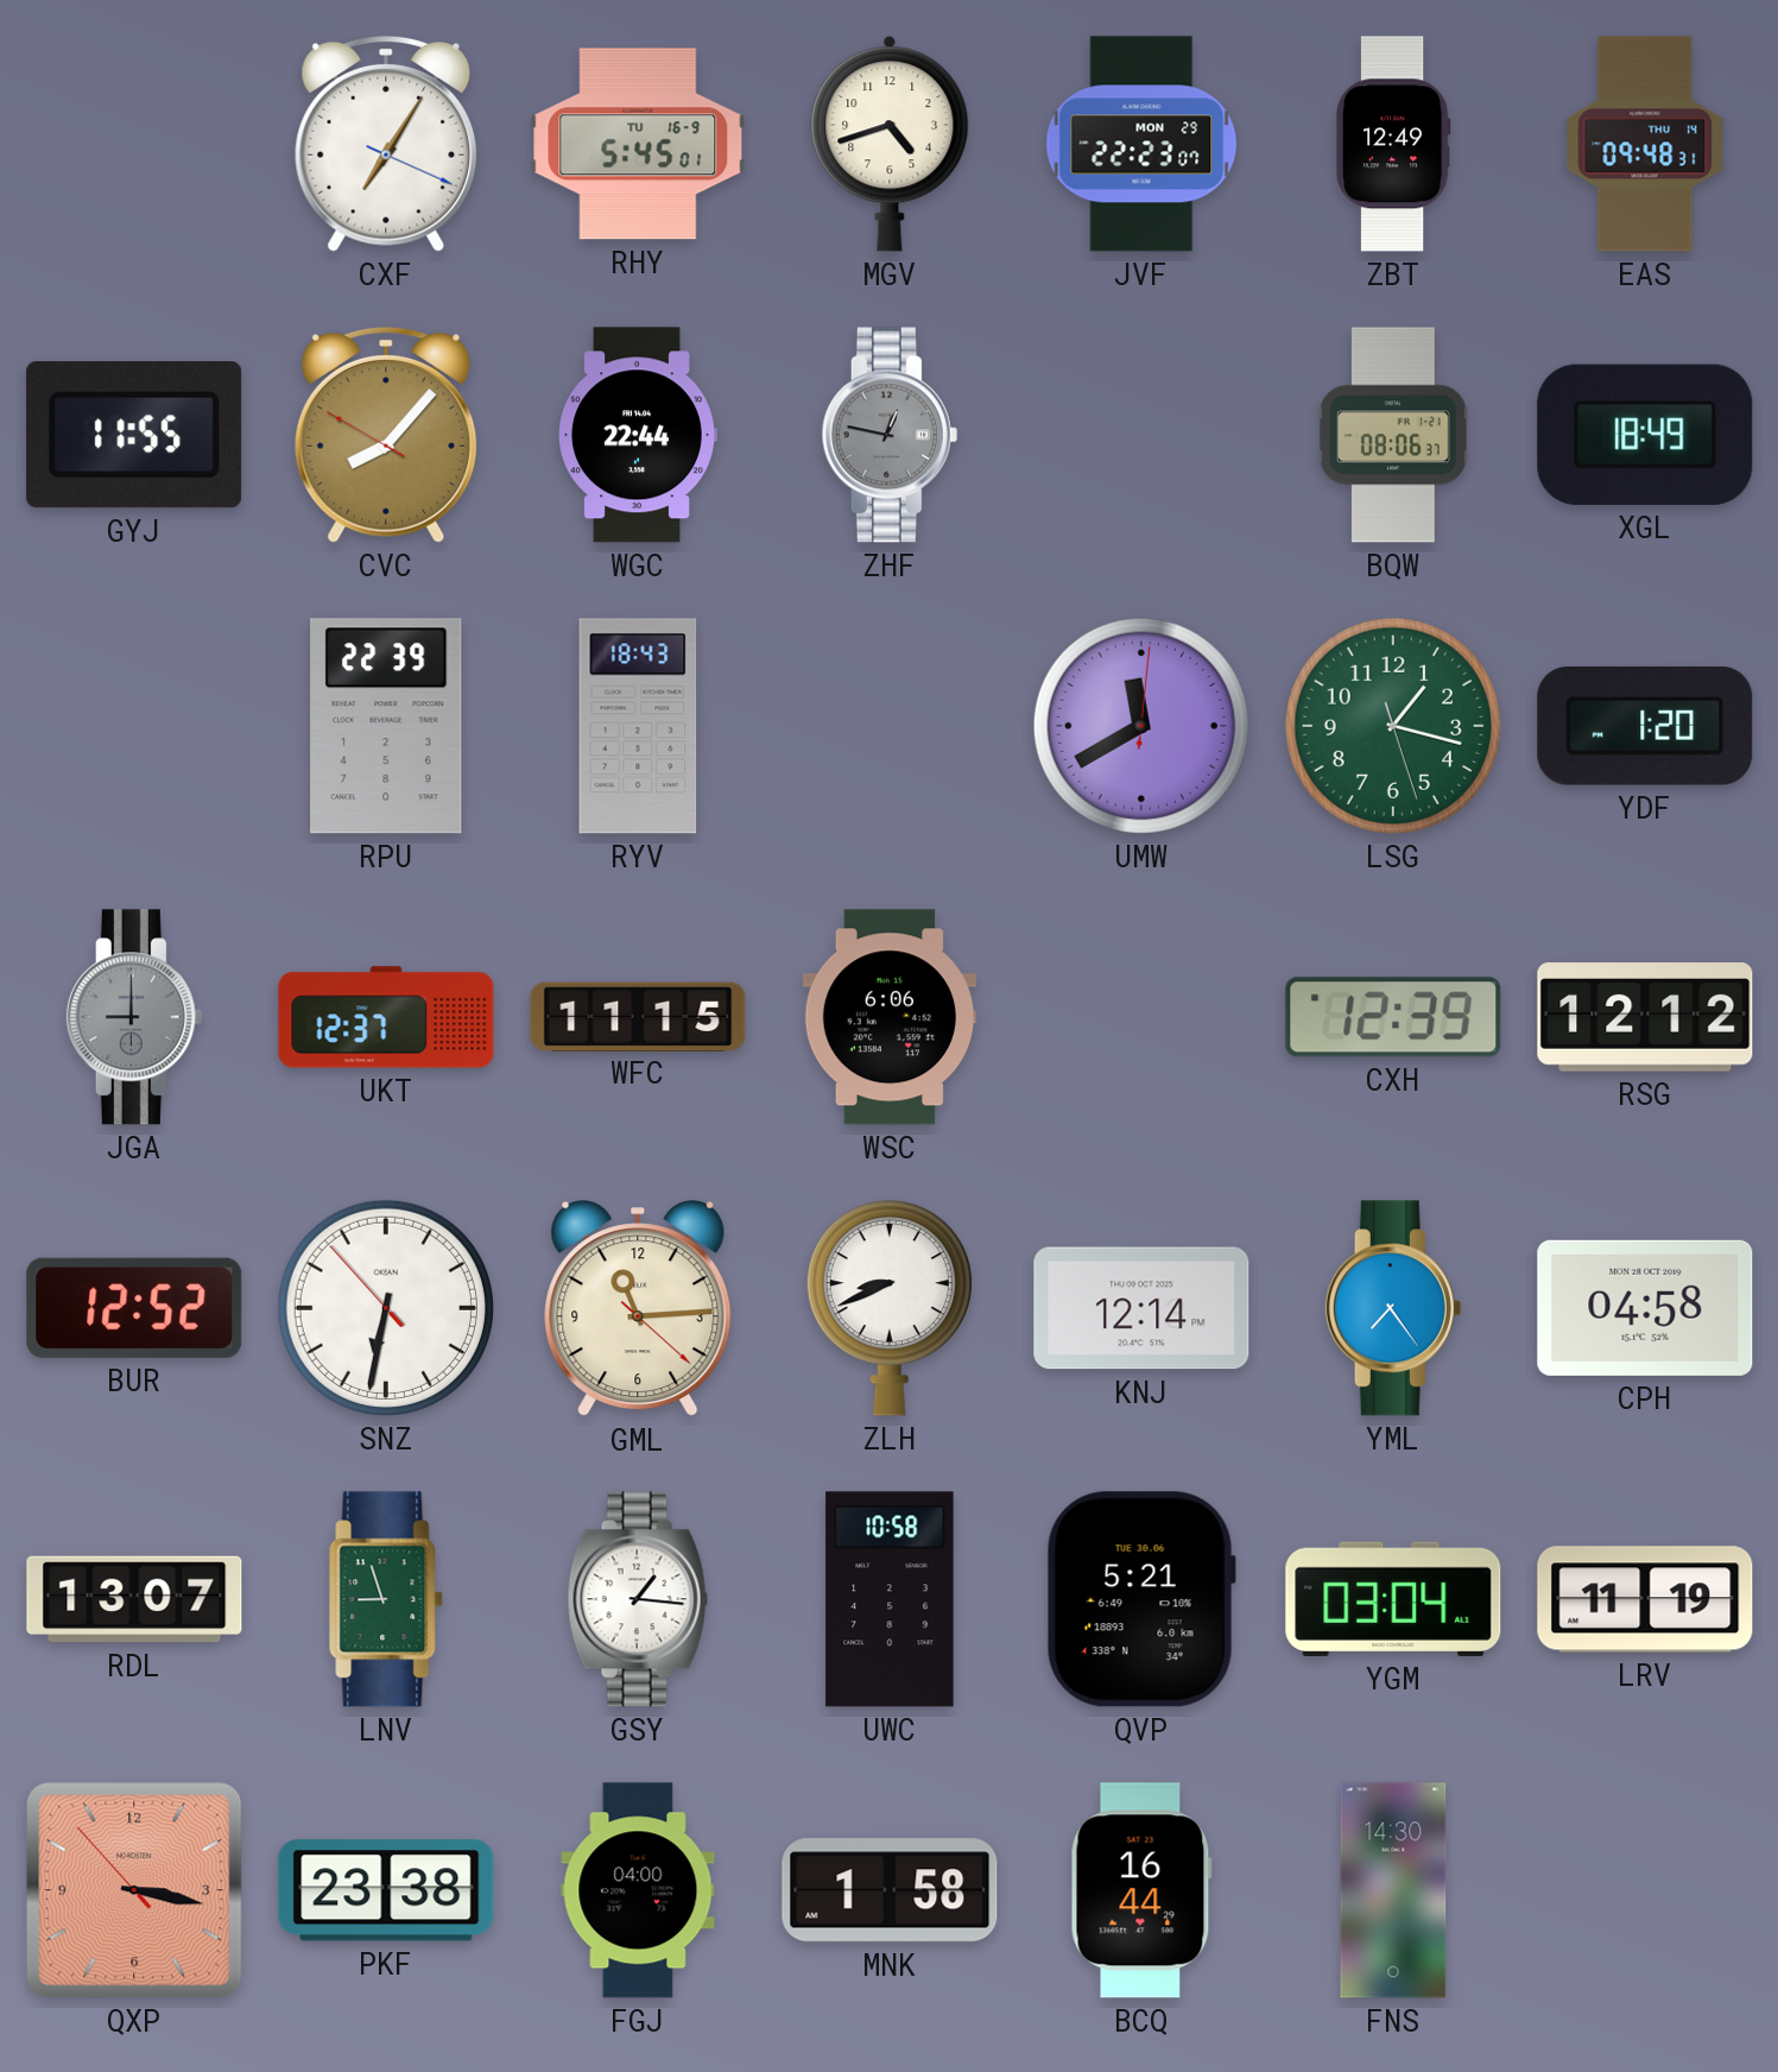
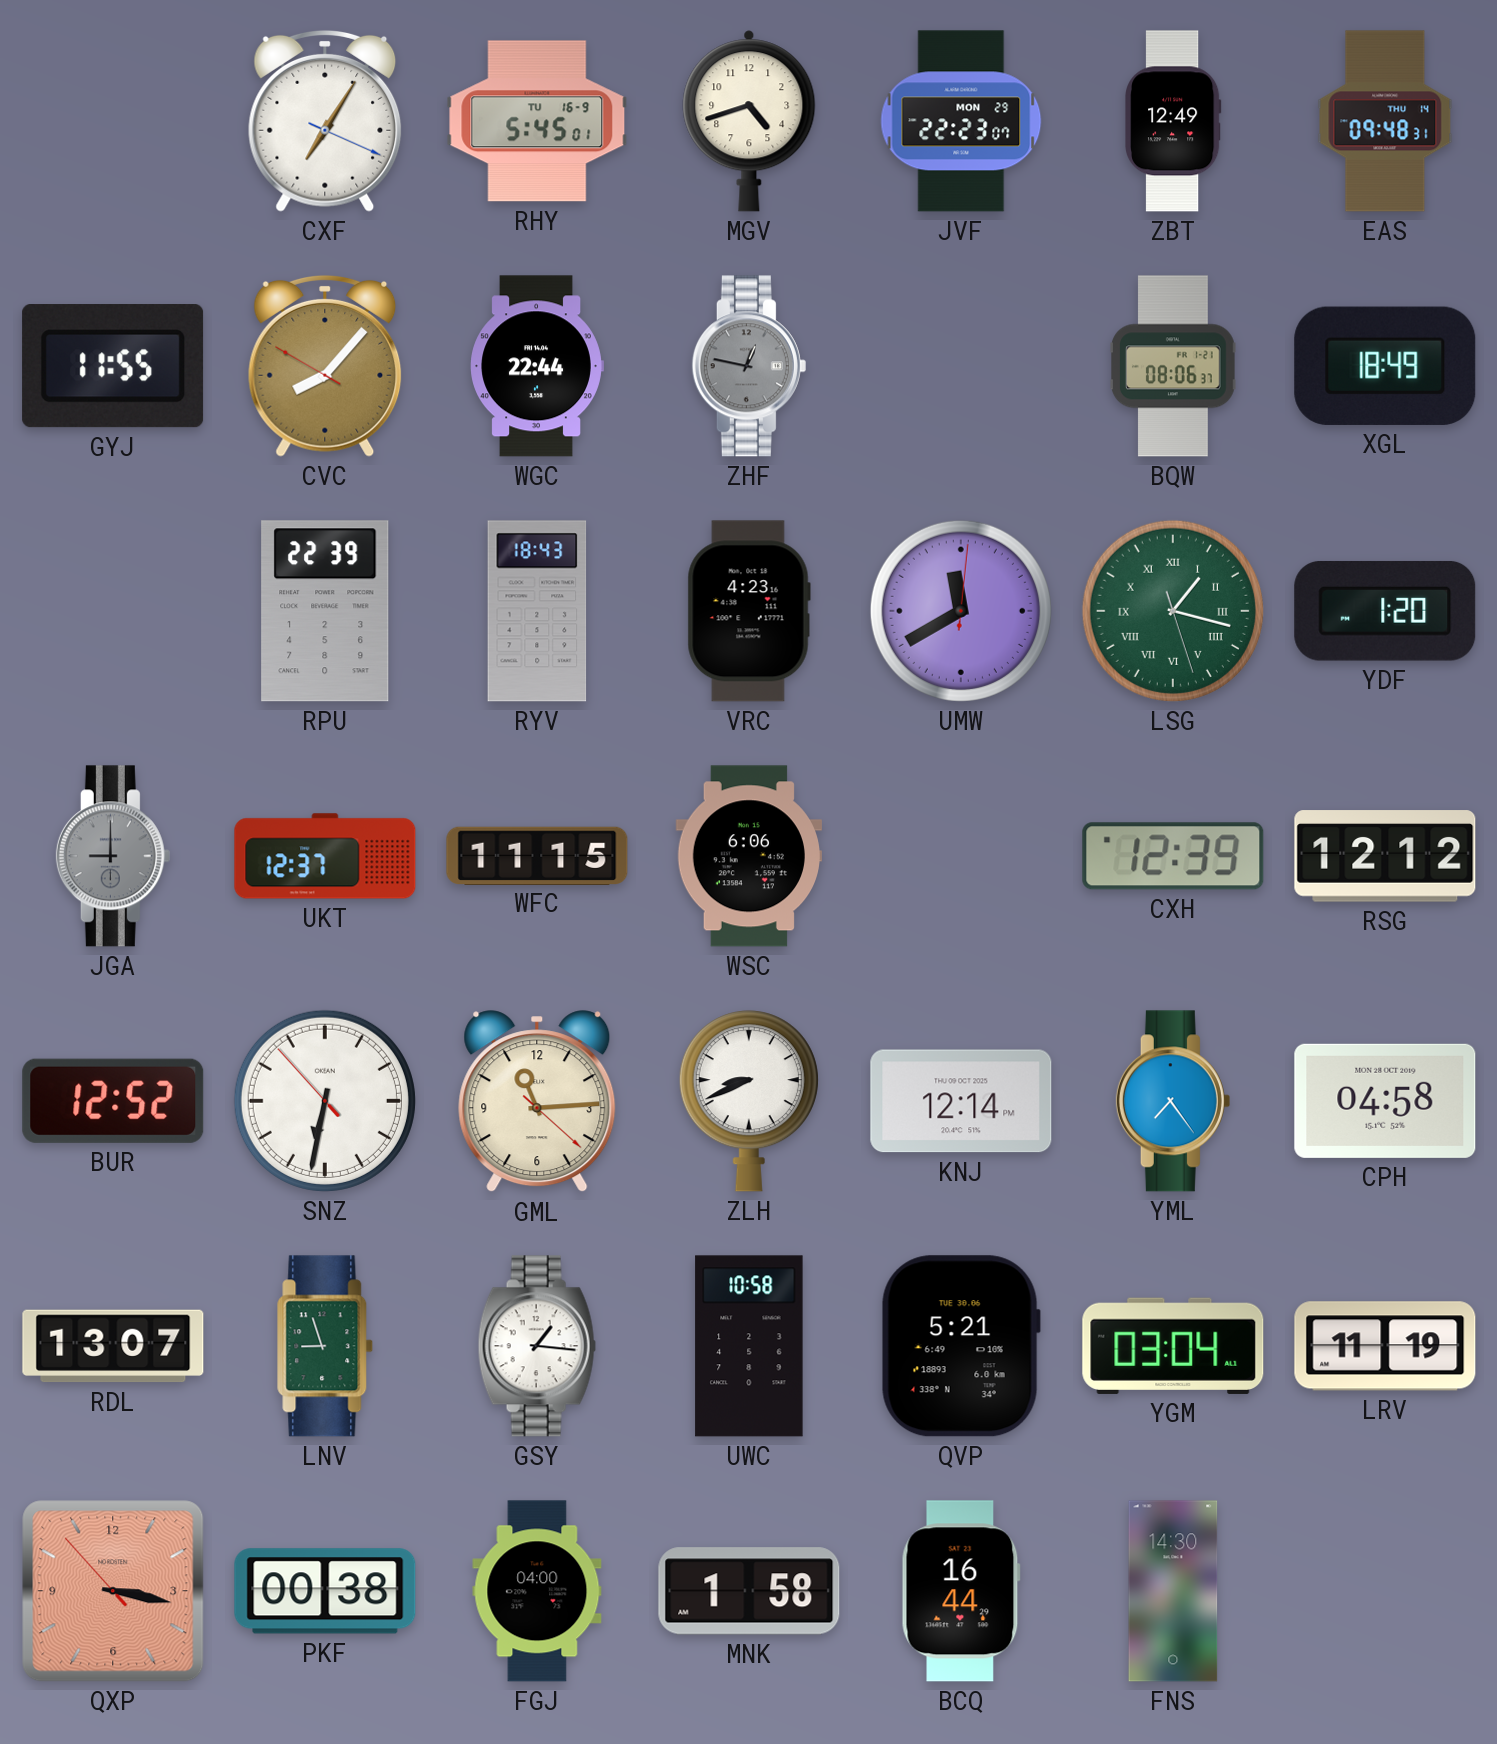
VRC: none -> 4:23 (749, 611)
LSG numerals: Arabic -> Roman (1173, 611)
PKF: 23:38 -> 00:38 (325, 1591)
